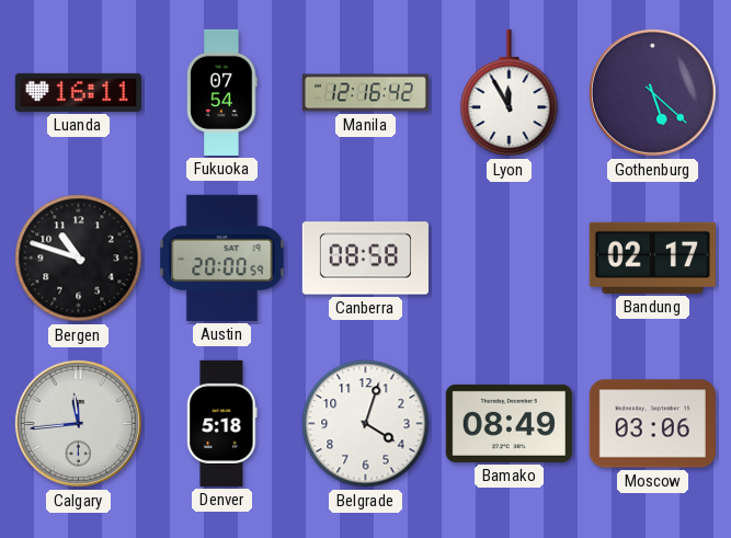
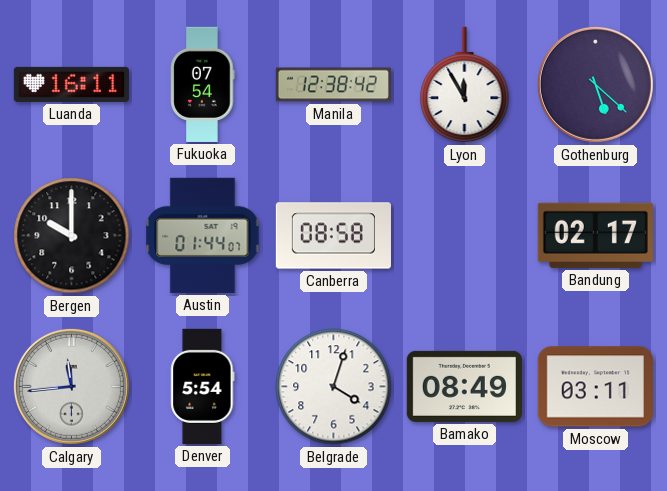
Manila: 12:16 -> 12:38 (333, 85)
Bergen: 10:48 -> 10:00 (72, 236)
Austin: 20:00 -> 01:44 (203, 235)
Denver: 5:18 -> 5:54 (203, 386)
Moscow: 03:06 -> 03:11 (595, 387)
